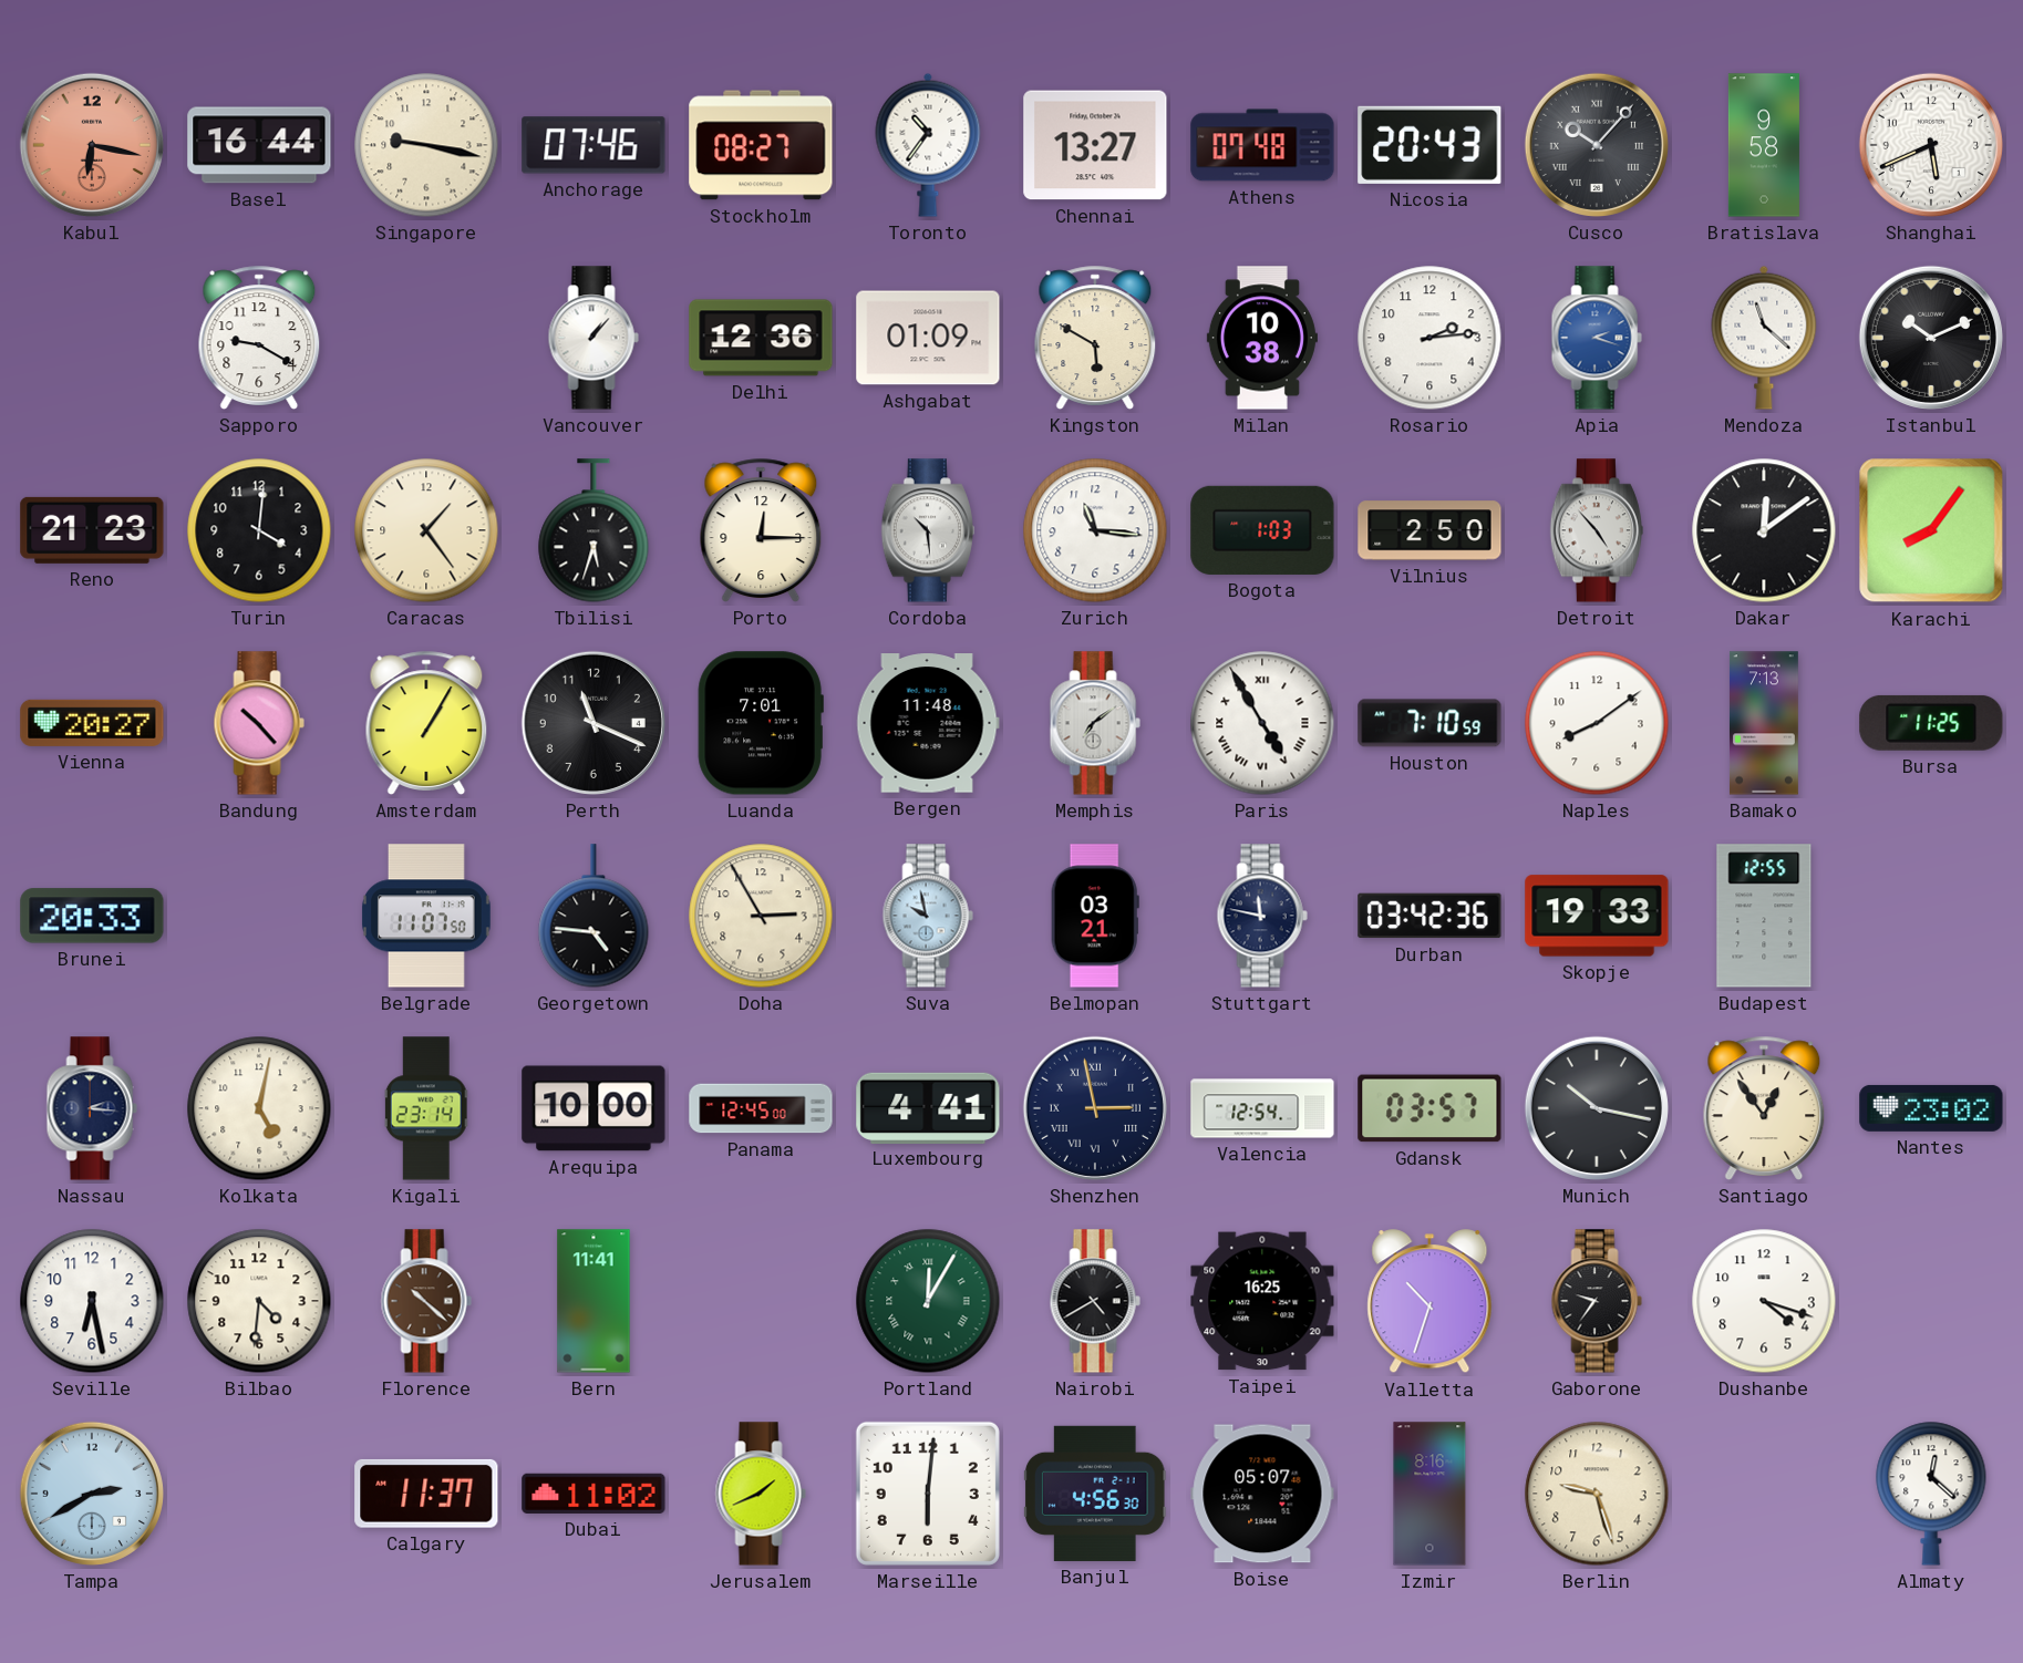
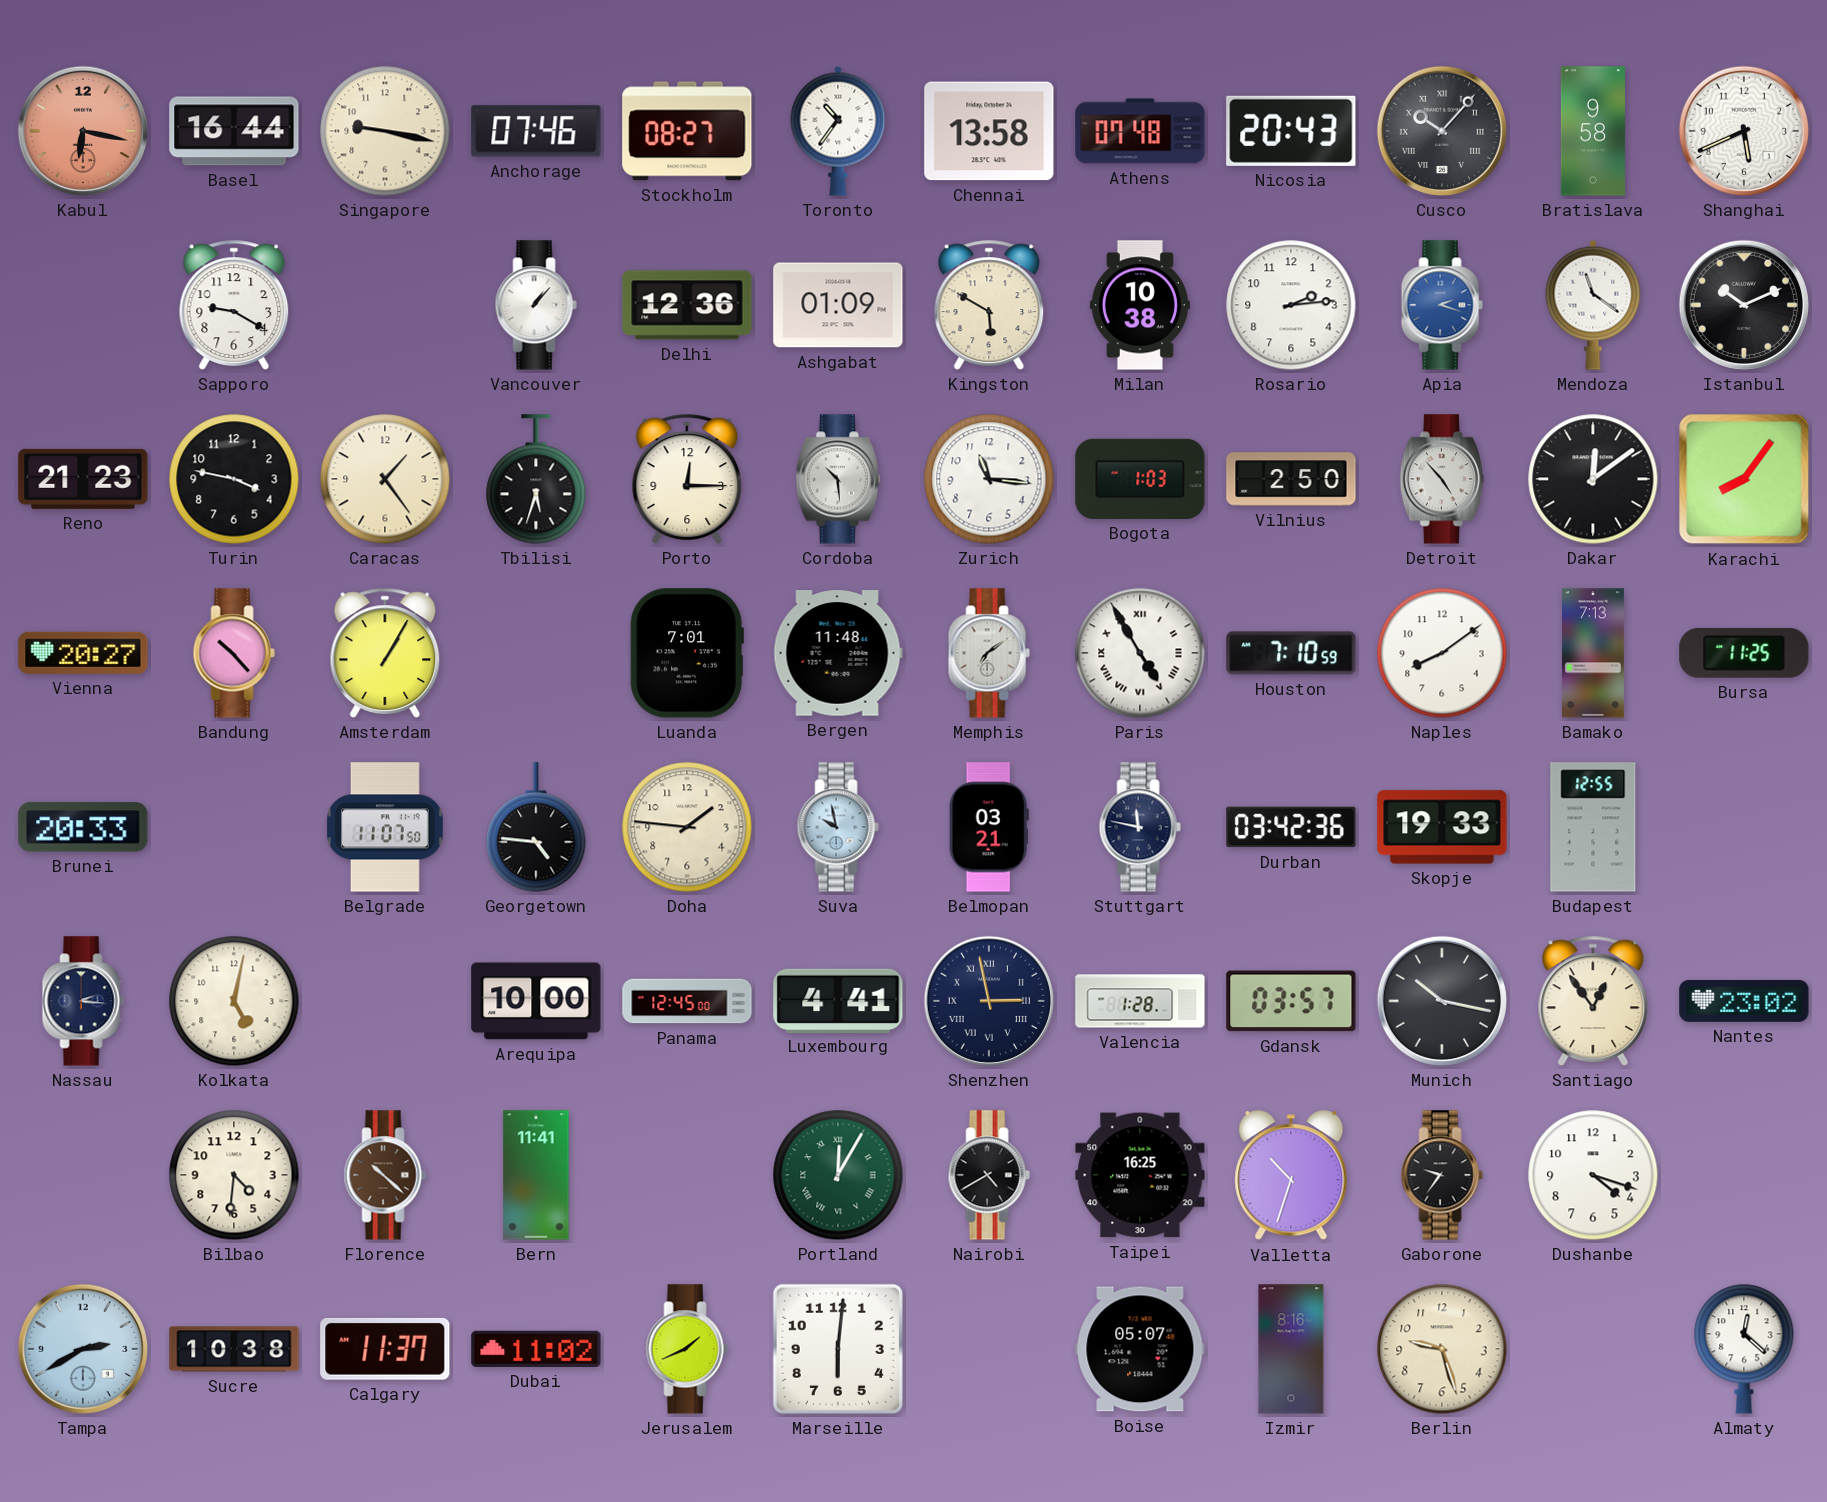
Chennai: 13:27 -> 13:58 (989, 131)
Mendoza: 11:22 -> 11:21 (1593, 305)
Turin: 4:01 -> 3:47 (234, 479)
Perth: 11:19 -> none (594, 723)
Doha: 2:55 -> 1:46 (687, 827)
Kigali: 23:14 -> none (426, 1108)
Valencia: 12:54 -> 1:28 (1140, 1001)
Seville: 6:28 -> none (92, 1301)
Sucre: none -> 10:38 (234, 1349)
Banjul: 4:56 -> none (1095, 1494)
